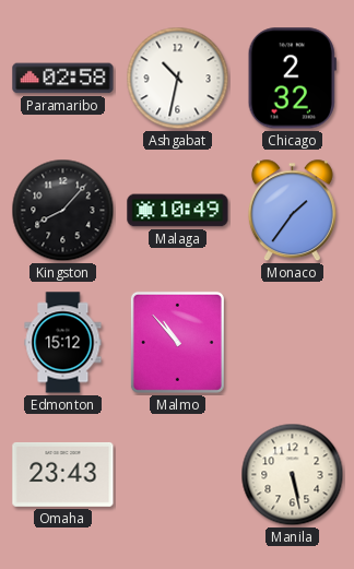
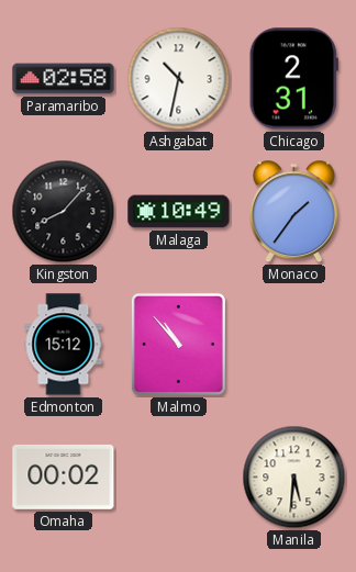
Chicago: 2:32 -> 2:31 (293, 79)
Omaha: 23:43 -> 00:02 (64, 476)
Manila: 5:28 -> 5:31 (294, 478)
